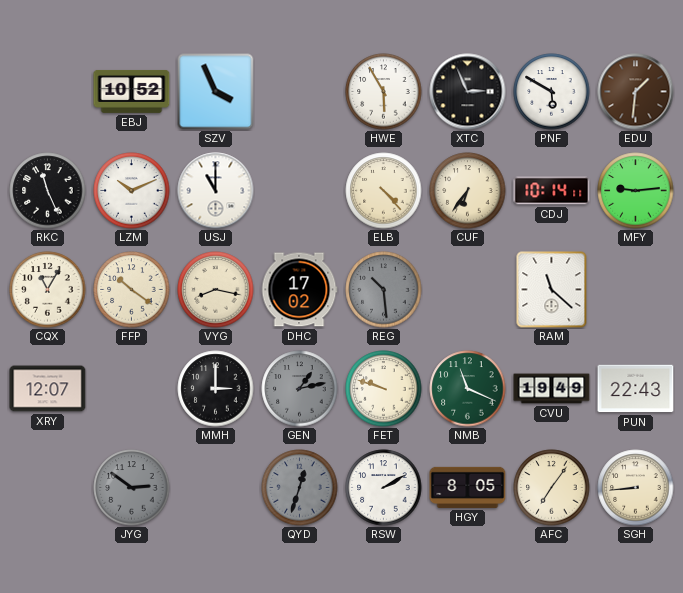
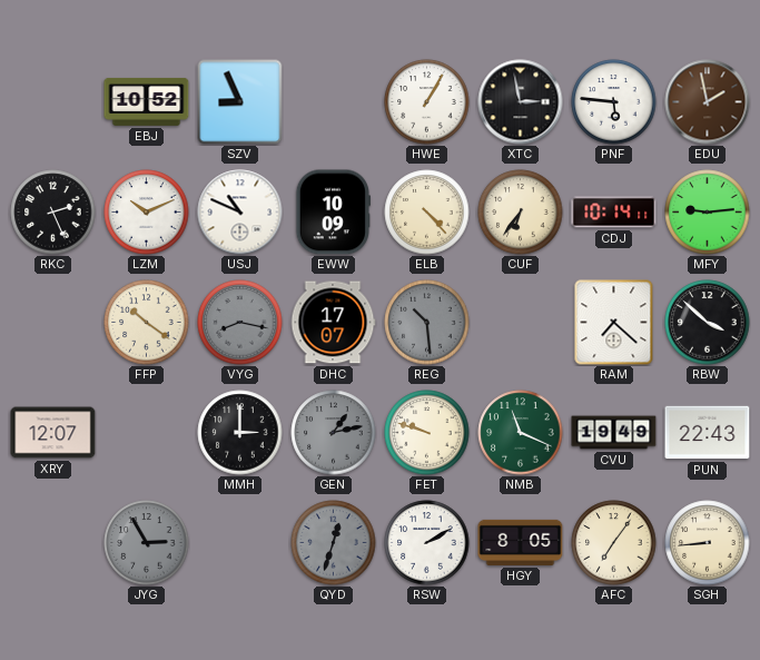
SZV: 3:56 -> 8:56 (240, 102)
HWE: 5:55 -> 1:05 (427, 102)
XTC: 2:56 -> 2:58 (521, 102)
PNF: 5:50 -> 5:46 (614, 102)
EDU: 1:31 -> 1:58 (708, 102)
RKC: 11:26 -> 2:26 (53, 213)
USJ: 11:00 -> 10:49 (240, 213)
EWW: none -> 10:09 (333, 213)
CQX: 11:05 -> none (48, 290)
VYG dial: cream -> grey (240, 323)
DHC: 17:02 -> 17:07 (333, 323)
RAM: 11:22 -> 7:22 (614, 323)
RBW: none -> 3:52 (708, 323)
JYG: 2:51 -> 2:55 (147, 543)
